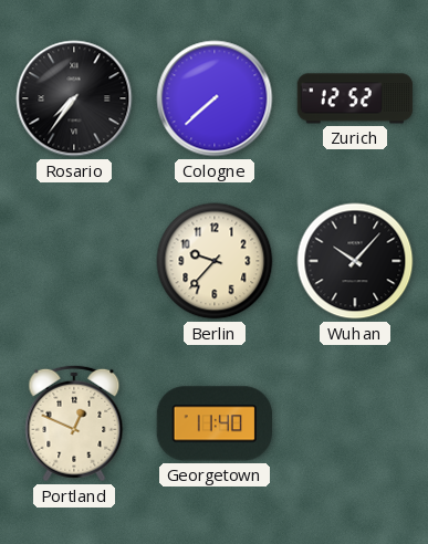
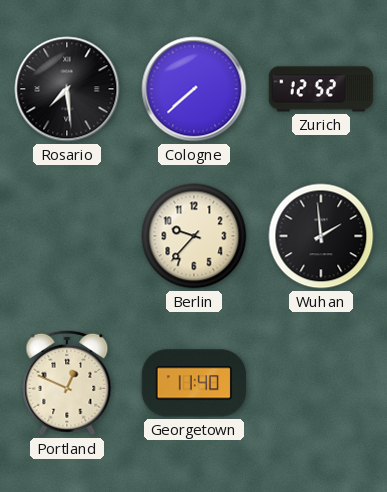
Rosario: 7:36 -> 7:29 (67, 89)
Wuhan: 10:07 -> 1:59 (321, 236)
